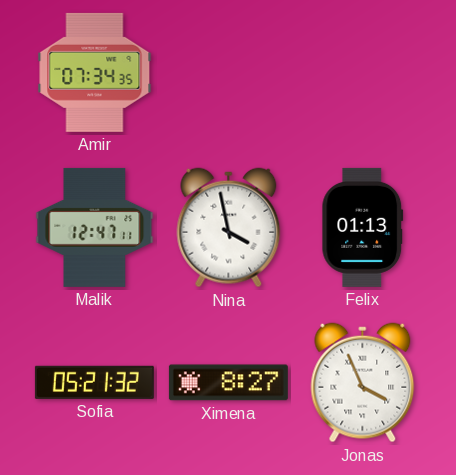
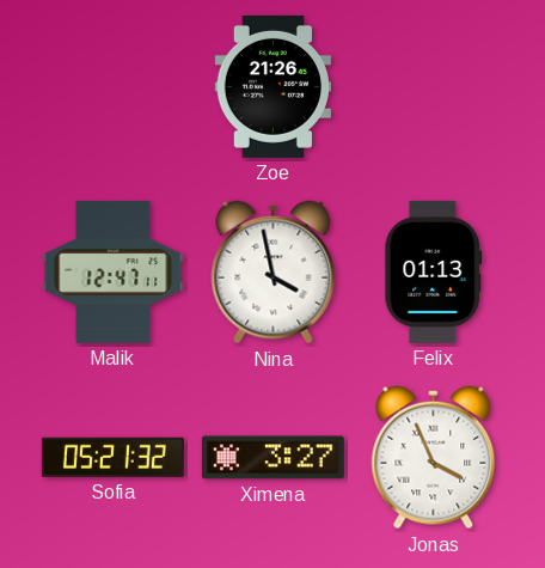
Amir: 07:34 -> none (95, 72)
Zoe: none -> 21:26 (272, 86)
Ximena: 8:27 -> 3:27 (272, 458)
